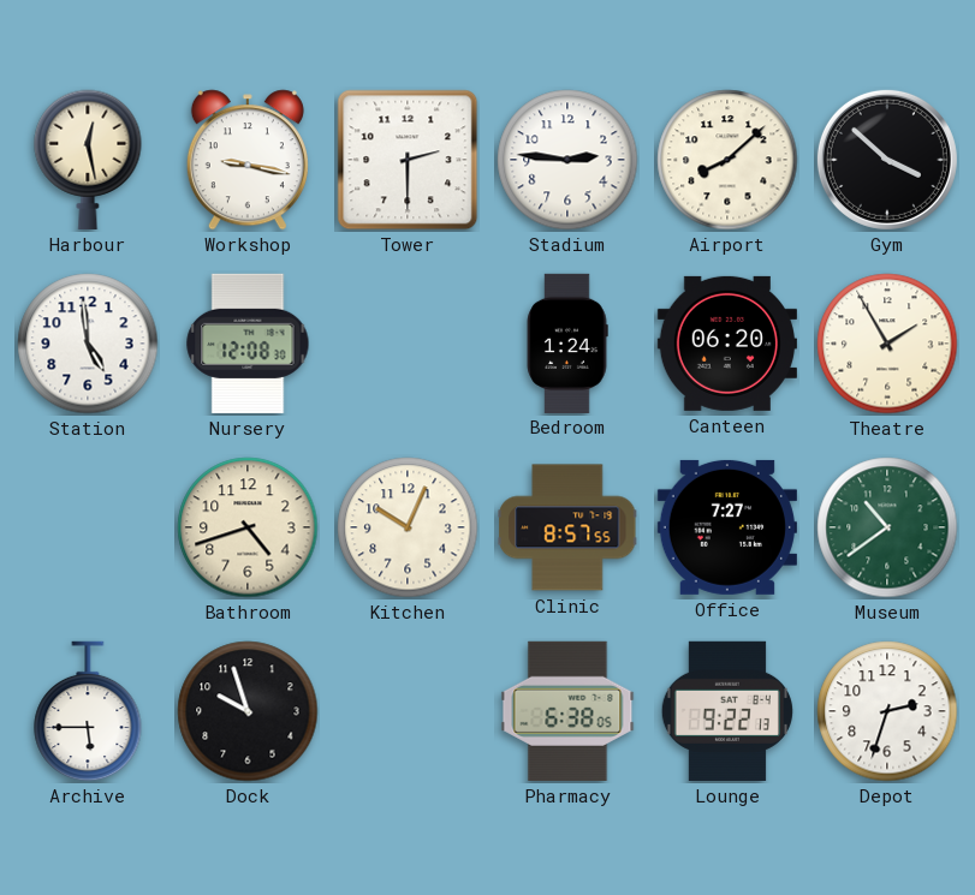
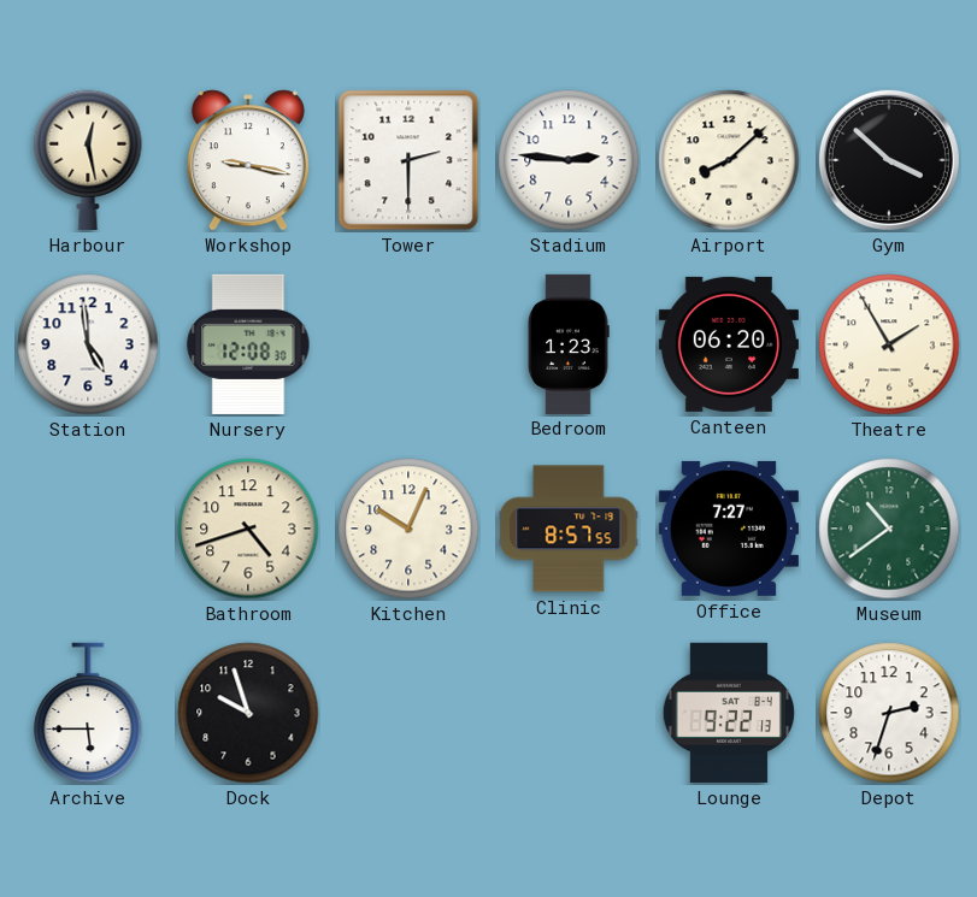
Bedroom: 1:24 -> 1:23 (569, 343)
Pharmacy: 6:38 -> none (567, 711)
